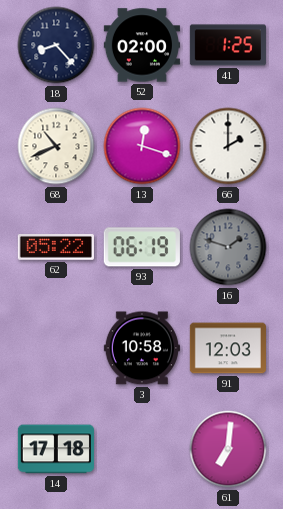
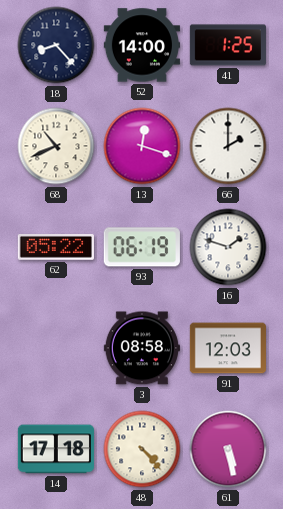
52: 02:00 -> 14:00 (142, 45)
16 dial: grey -> white (228, 247)
3: 10:58 -> 08:58 (142, 348)
48: none -> 4:23 (142, 449)
61: 7:01 -> 5:28 (228, 449)
